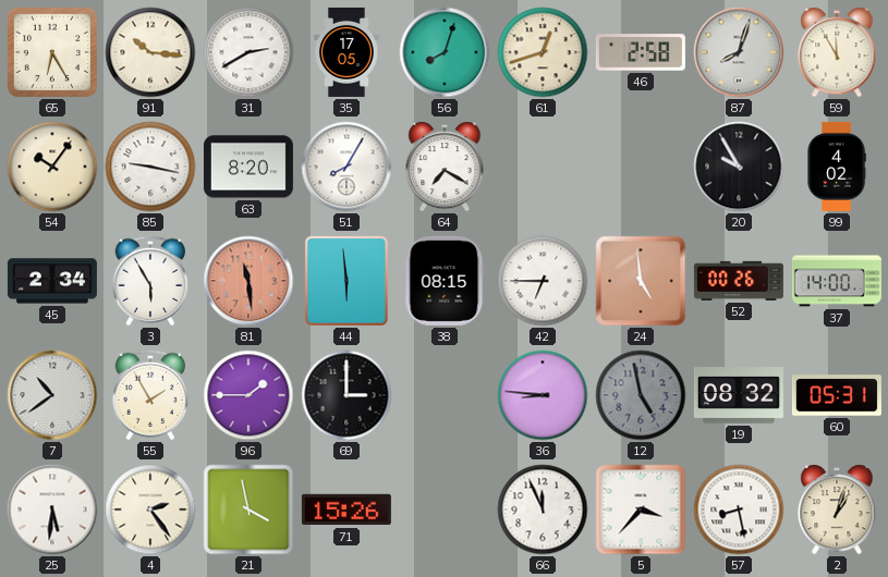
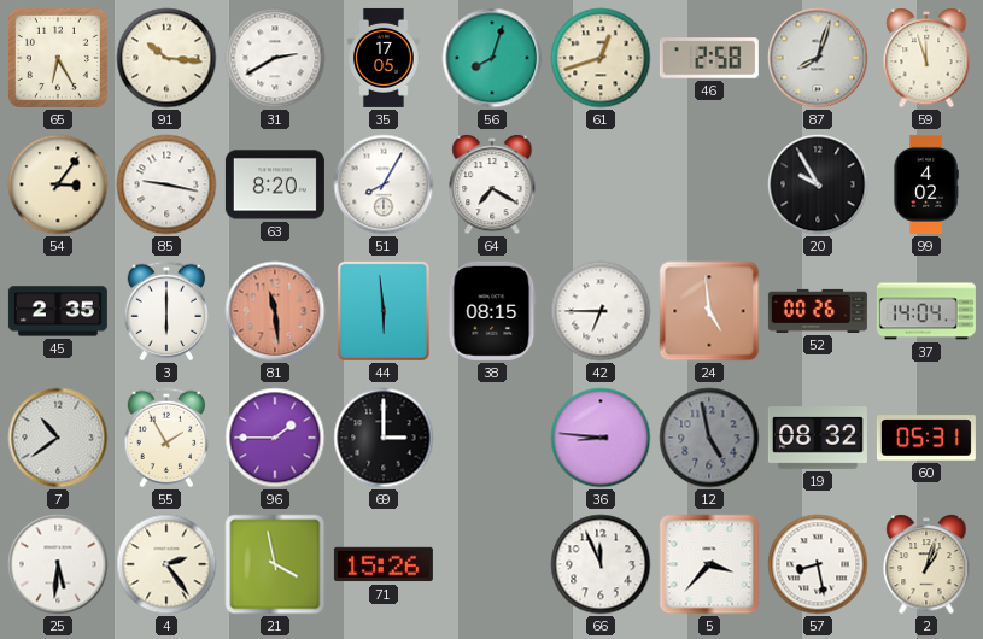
59: 11:55 -> 11:57 (926, 58)
54: 10:06 -> 3:06 (58, 184)
45: 2:34 -> 2:35 (58, 311)
3: 5:55 -> 6:00 (166, 311)
37: 14:00 -> 14:04 (926, 311)
